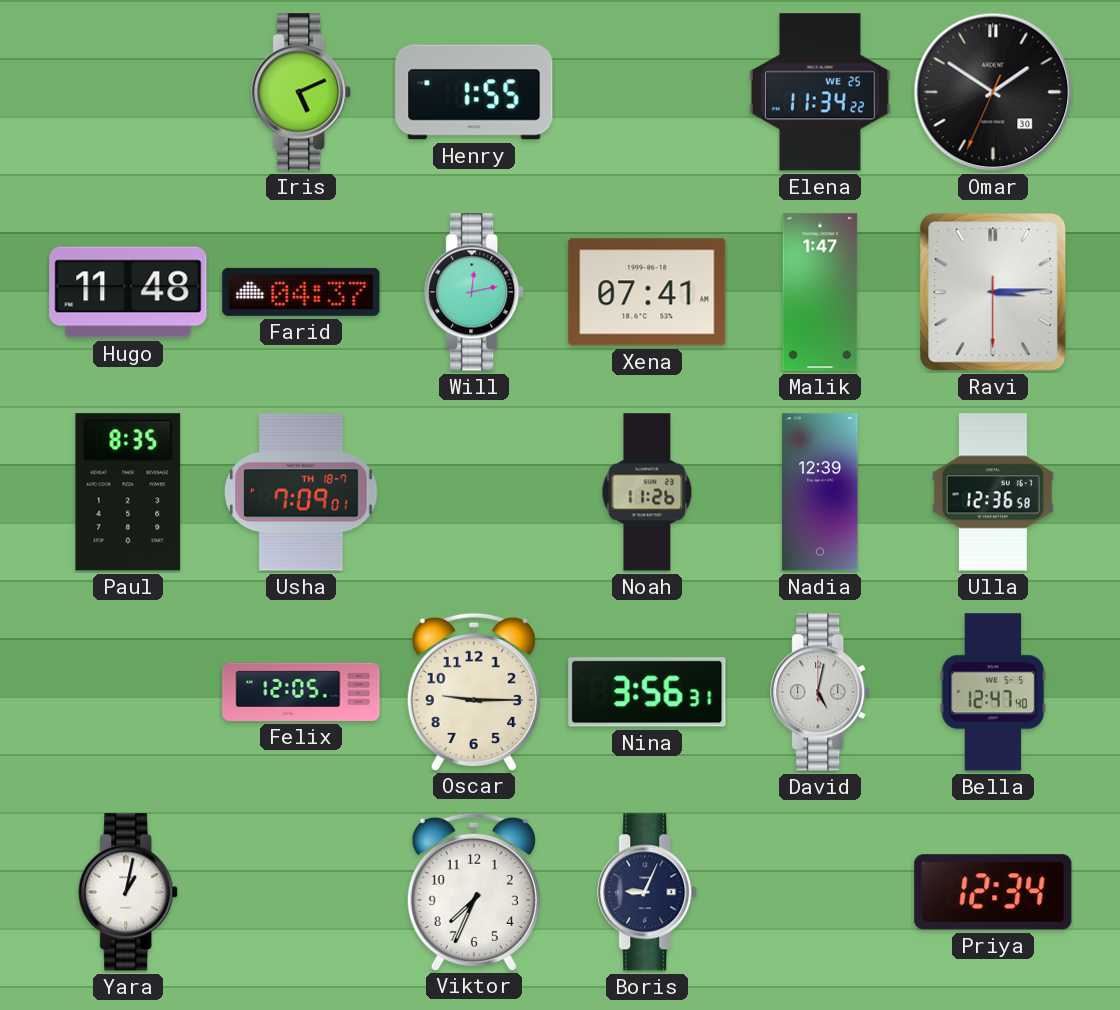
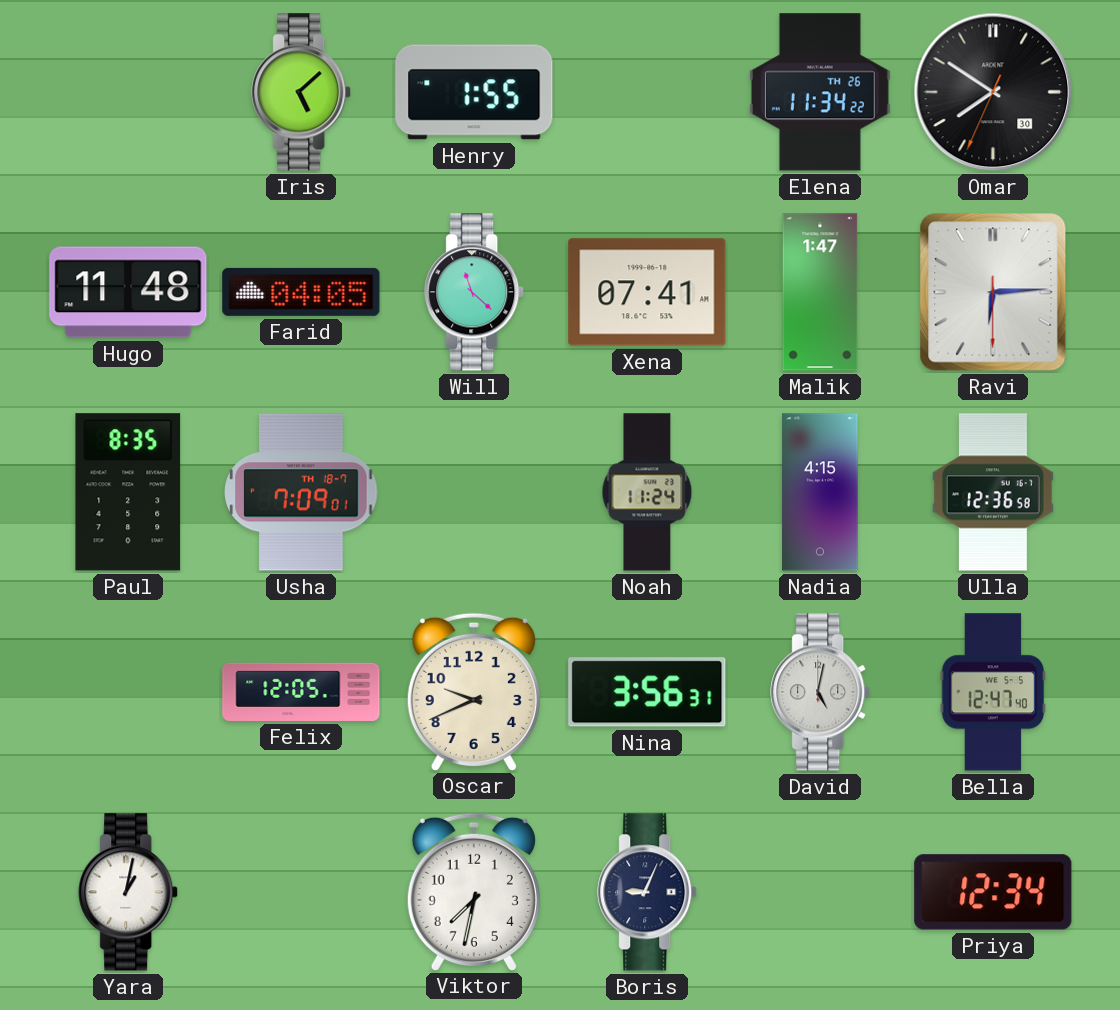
Iris: 5:11 -> 5:08 (302, 92)
Elena date: WE 25 -> TH 26 (820, 92)
Omar: 1:50 -> 7:50 (993, 92)
Farid: 04:37 -> 04:05 (301, 292)
Will: 12:13 -> 11:22 (475, 292)
Ravi: 3:14 -> 6:14 (993, 292)
Noah: 11:26 -> 11:24 (647, 492)
Nadia: 12:39 -> 4:15 (820, 492)
Oscar: 9:15 -> 9:41 (474, 691)
Viktor: 7:34 -> 7:32 (474, 891)
